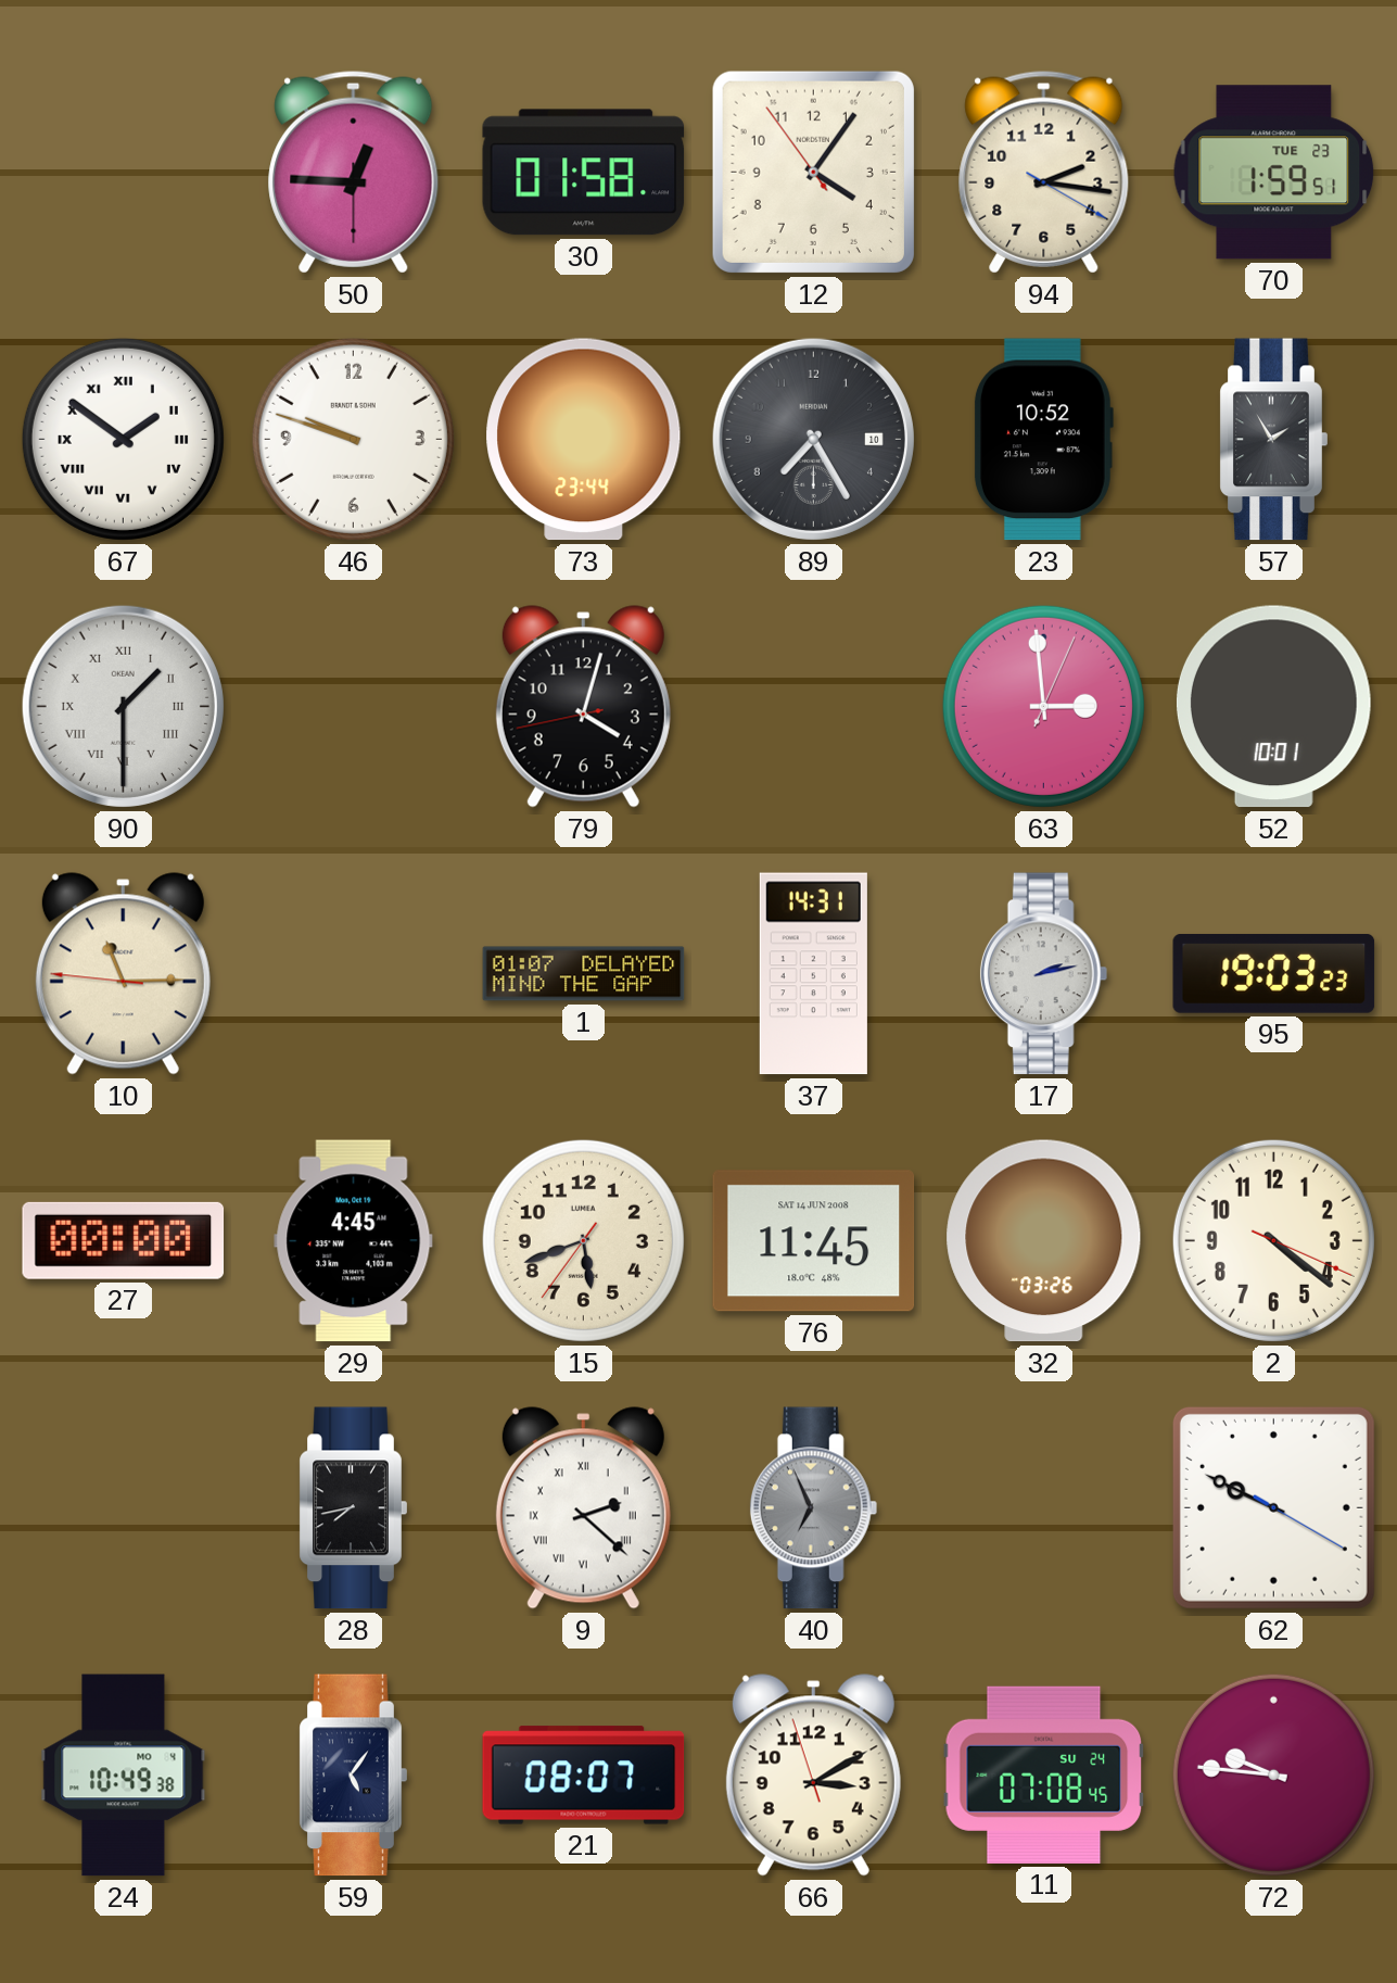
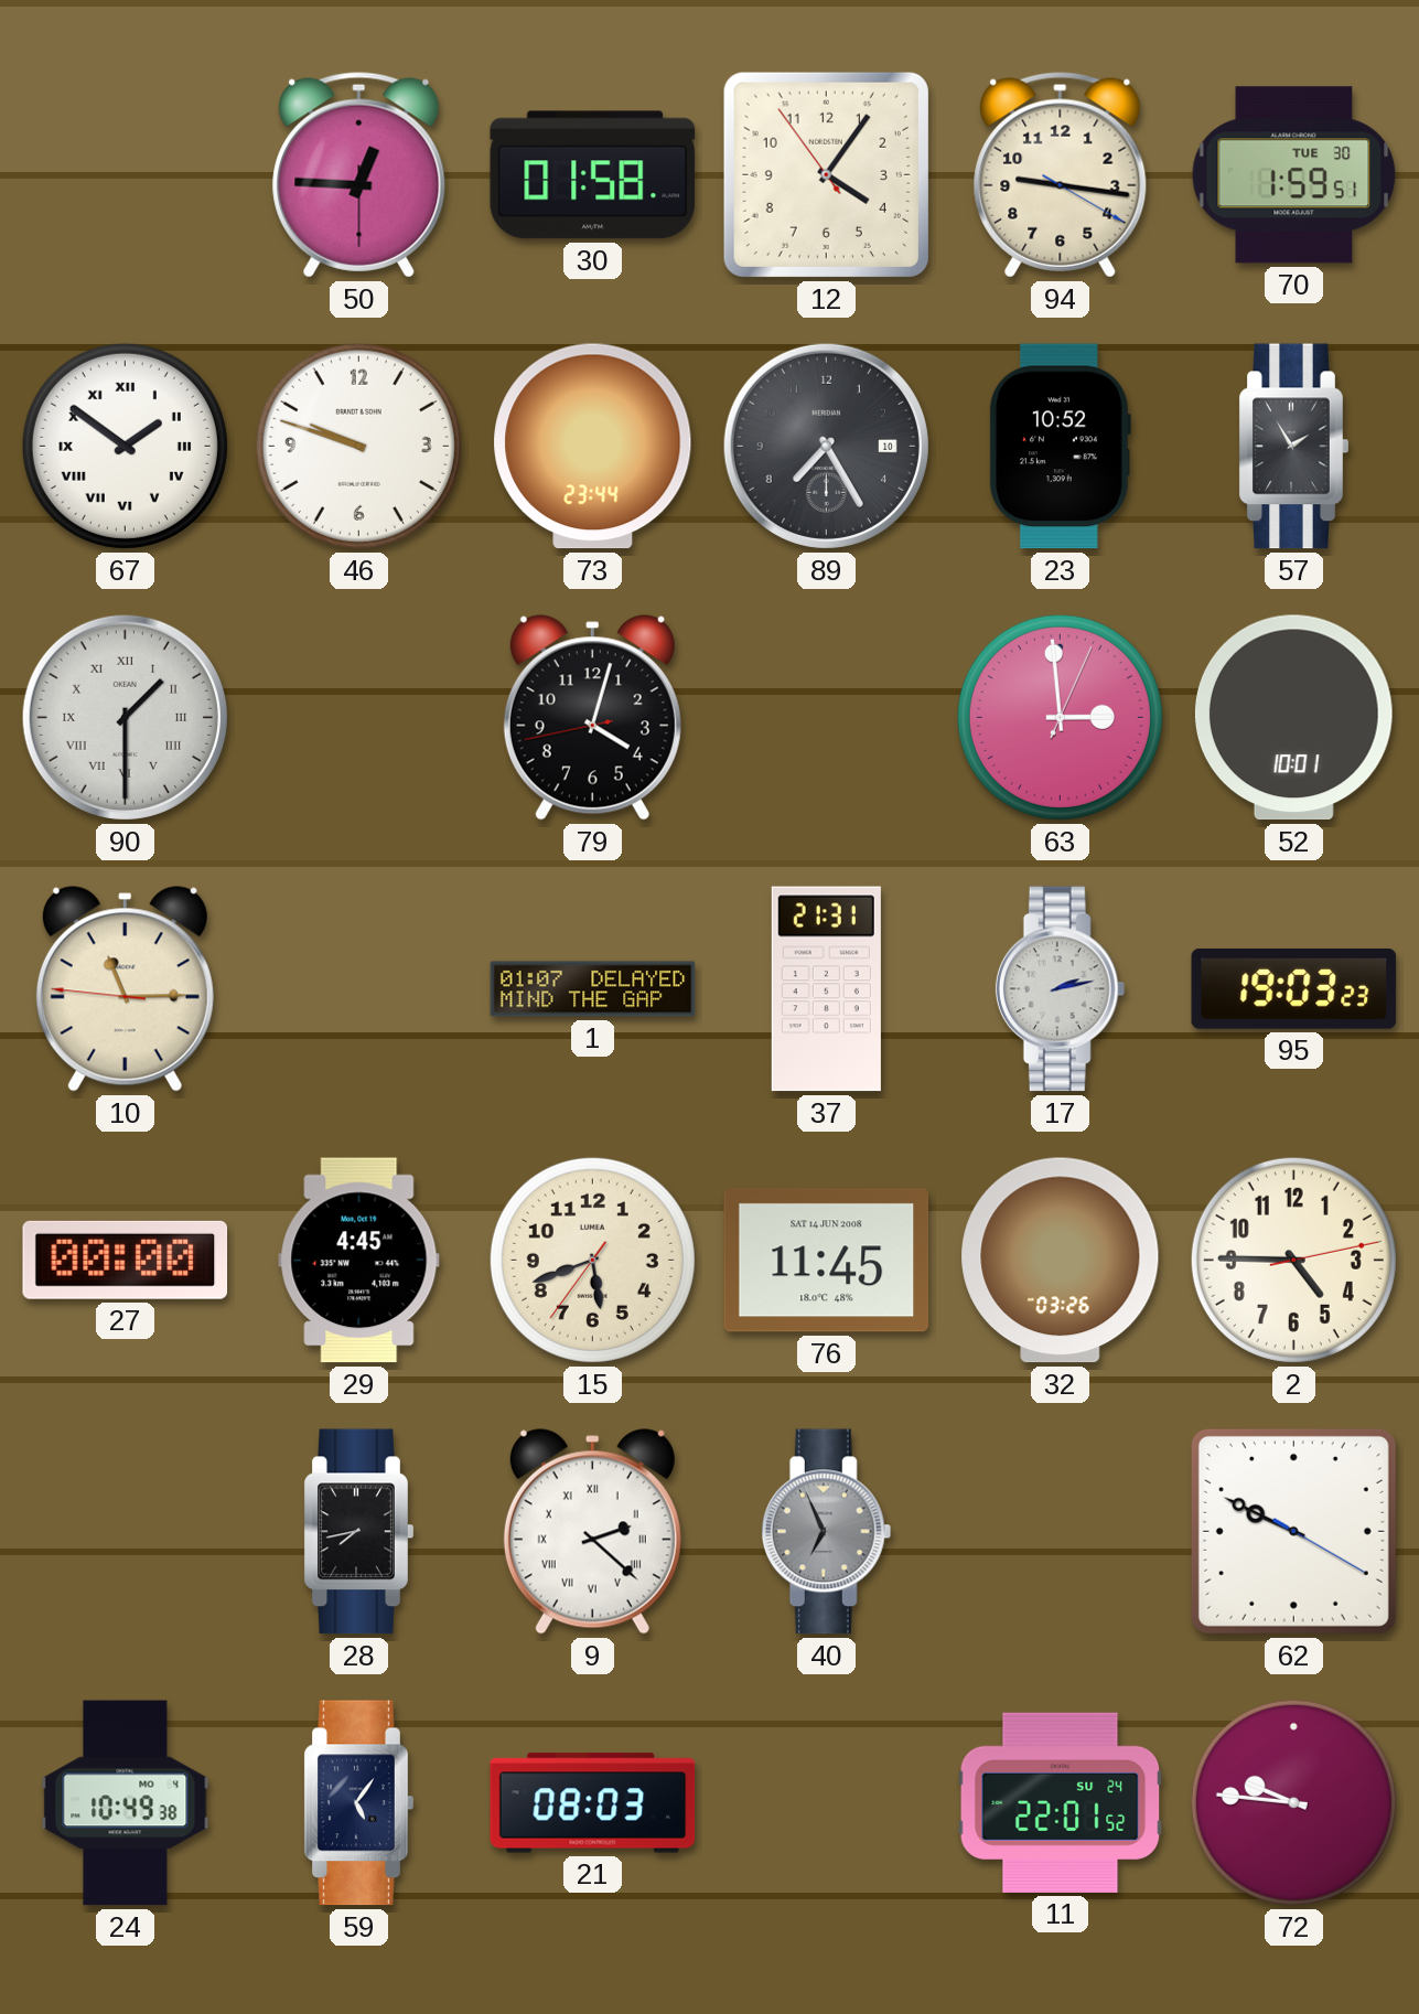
94: 2:16 -> 9:16 (1061, 174)
70 date: TUE 23 -> TUE 30 (1294, 175)
37: 14:31 -> 21:31 (826, 989)
2: 4:21 -> 4:45 (1293, 1260)
21: 08:07 -> 08:03 (593, 1803)
66: 3:09 -> none (813, 1776)
11: 07:08 -> 22:01 (1061, 1802)
